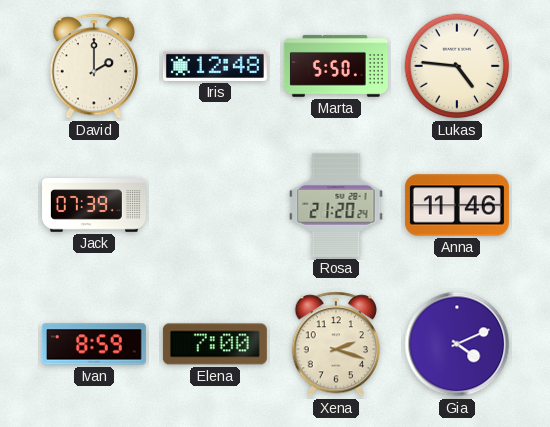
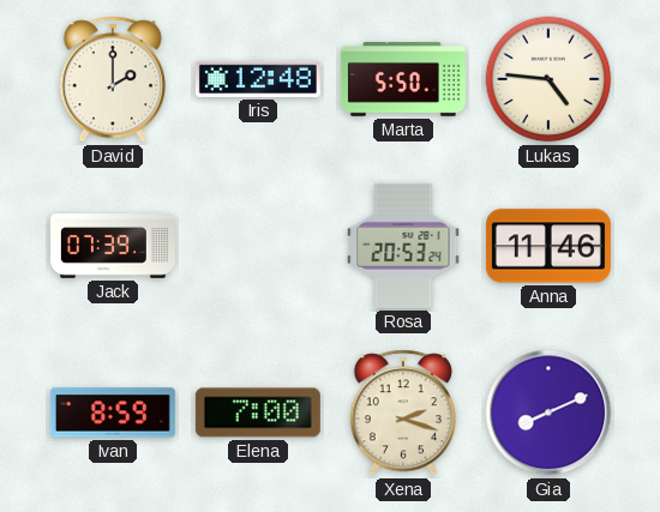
Rosa: 21:20 -> 20:53 (403, 246)
Gia: 4:11 -> 8:11 (548, 412)
